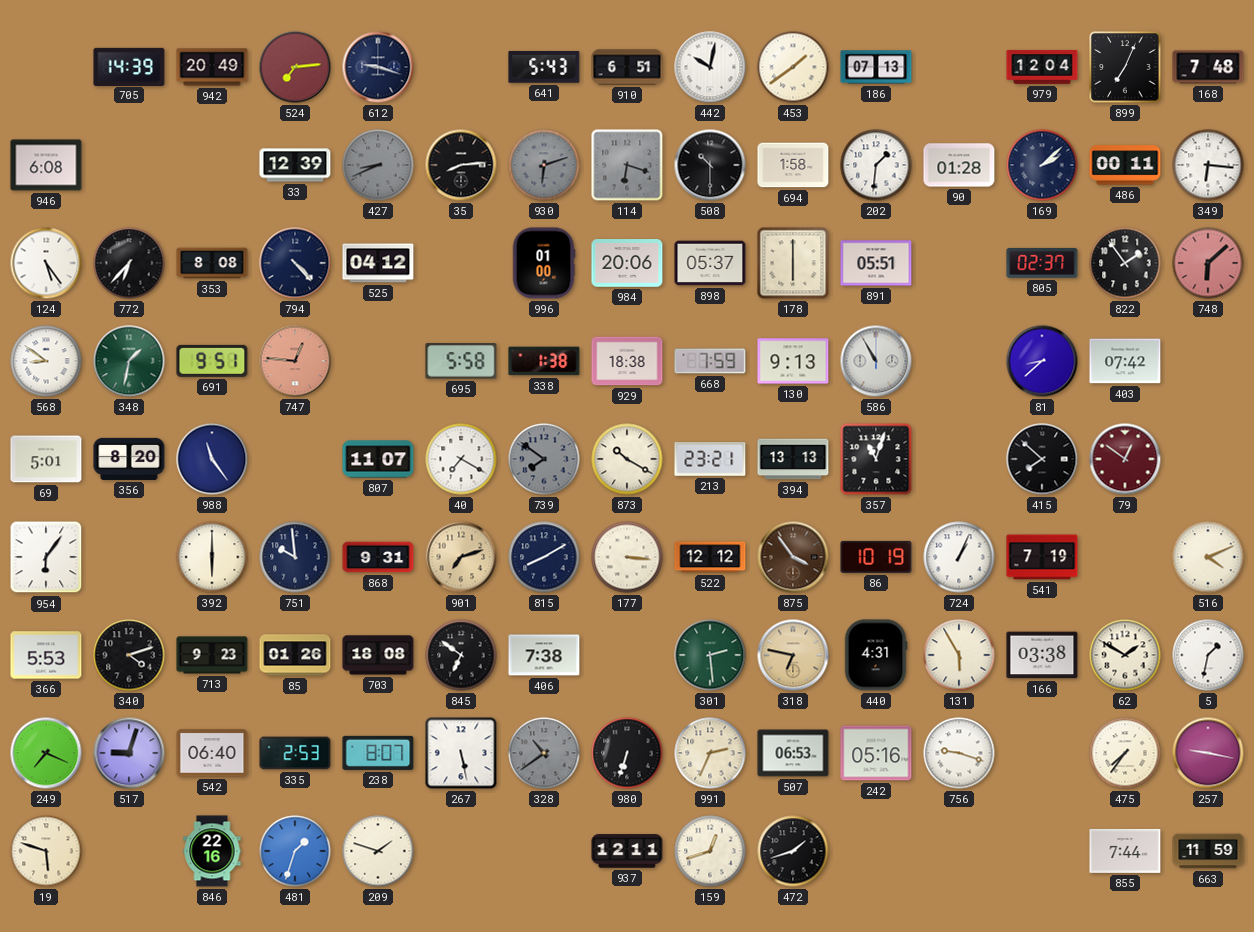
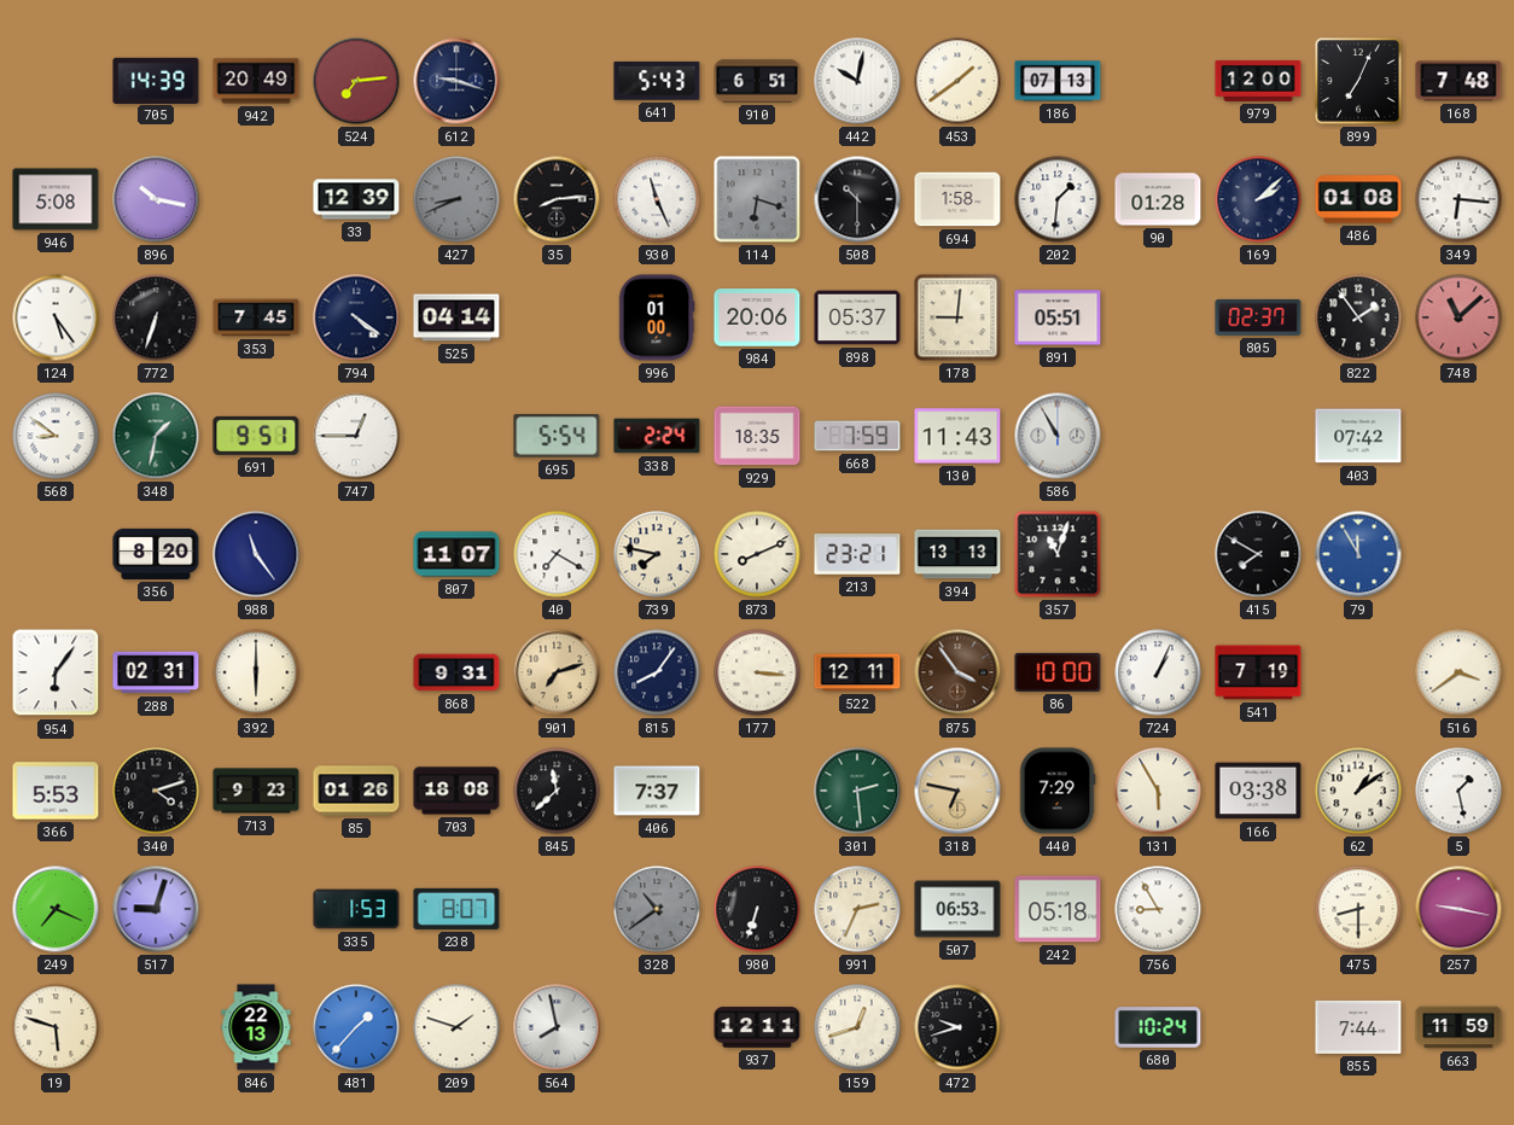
979: 12:04 -> 12:00 (1258, 81)
946: 6:08 -> 5:08 (56, 199)
896: none -> 10:17 (156, 199)
930: 6:12 -> 11:26 (657, 199)
930 dial: grey -> white (657, 199)
486: 00:11 -> 01:08 (1358, 199)
772: 6:37 -> 6:33 (156, 317)
353: 8:08 -> 7:45 (256, 317)
794: 4:23 -> 4:21 (356, 317)
525: 04:12 -> 04:14 (456, 317)
178: 6:00 -> 9:01 (957, 317)
748: 6:08 -> 11:08 (1458, 317)
747: 12:46 -> 12:45 (356, 436)
747 dial: salmon -> white (356, 436)
695: 5:58 -> 5:54 (557, 436)
338: 1:38 -> 2:24 (657, 436)
929: 18:38 -> 18:35 (757, 436)
130: 9:13 -> 11:43 (957, 436)
81: 8:38 -> none (1042, 361)
69: 5:01 -> none (46, 459)
739: 7:51 -> 7:47 (657, 554)
739 dial: grey -> cream (657, 554)
873: 10:20 -> 8:11 (757, 554)
415: 7:52 -> 7:50 (1258, 554)
79: 12:51 -> 11:55 (1358, 554)
79 dial: burgundy -> blue (1358, 554)
288: none -> 02:31 (156, 672)
751: 9:59 -> none (295, 557)
815: 8:10 -> 8:06 (657, 672)
522: 12:12 -> 12:11 (857, 672)
86: 10:19 -> 10:00 (1058, 672)
516: 4:11 -> 3:39 (1458, 672)
845: 6:51 -> 11:38 (557, 791)
406: 7:38 -> 7:37 (657, 791)
440: 4:31 -> 7:29 (1058, 791)
62: 1:50 -> 1:09 (1358, 791)
5: 1:32 -> 1:28 (1458, 791)
542: 06:40 -> none (212, 753)
335: 2:53 -> 1:53 (356, 909)
267: 5:28 -> none (461, 753)
242: 05:16 -> 05:18 (1058, 909)
756: 9:18 -> 8:55 (1158, 909)
475: 7:36 -> 8:30 (1358, 909)
846: 22:16 -> 22:13 (256, 1027)
481: 1:33 -> 1:37 (356, 1027)
564: none -> 7:58 (557, 1027)
472: 1:42 -> 9:42 (957, 1027)
680: none -> 10:24 (1158, 1027)
